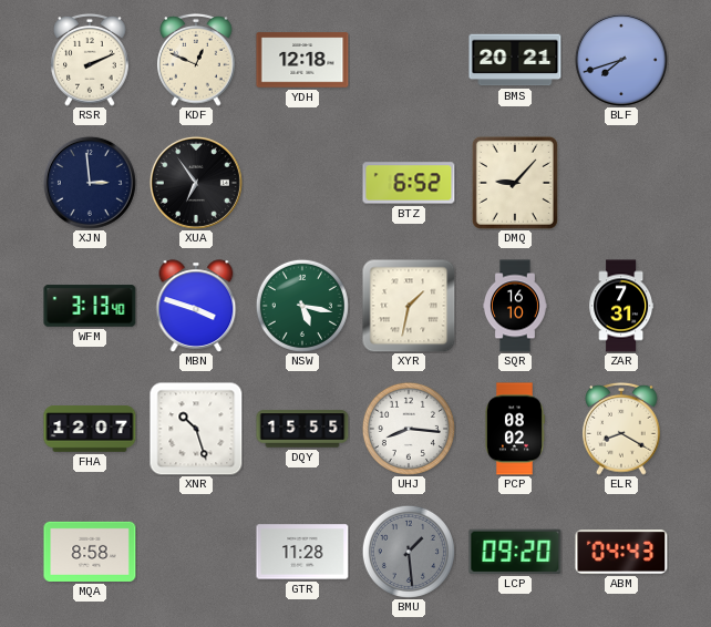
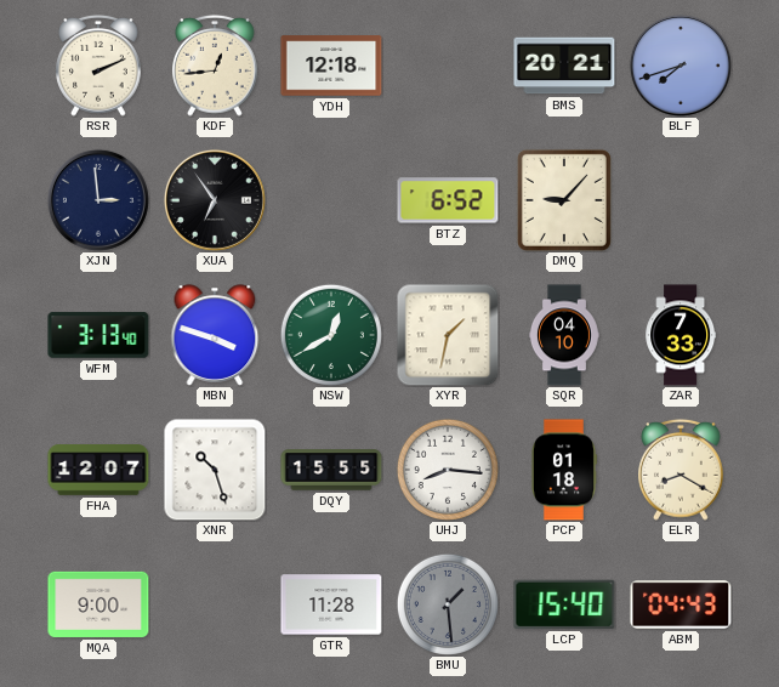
KDF: 12:49 -> 12:44 (215, 66)
NSW: 5:17 -> 12:40 (331, 335)
SQR: 16:10 -> 04:10 (565, 335)
ZAR: 7:31 -> 7:33 (681, 335)
PCP: 08:02 -> 01:18 (563, 470)
MQA: 8:58 -> 9:00 (98, 604)
LCP: 09:20 -> 15:40 (564, 604)
